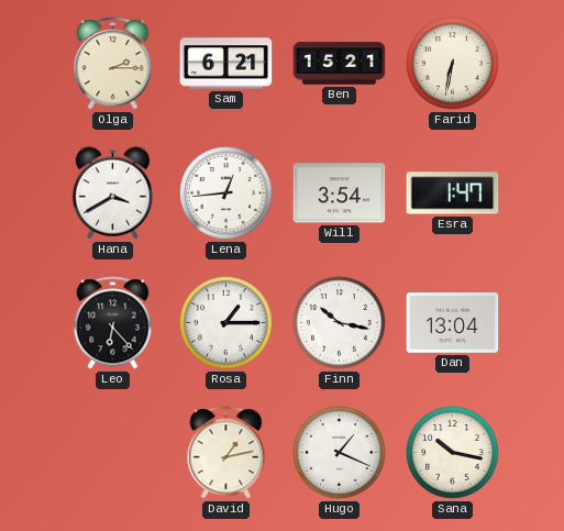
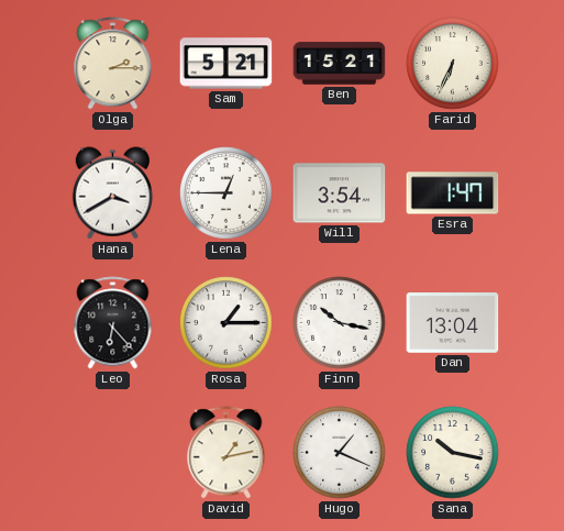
Sam: 6:21 -> 5:21 (226, 64)
Farid: 6:32 -> 6:34 (453, 64)
Lena: 12:44 -> 12:45 (226, 193)
